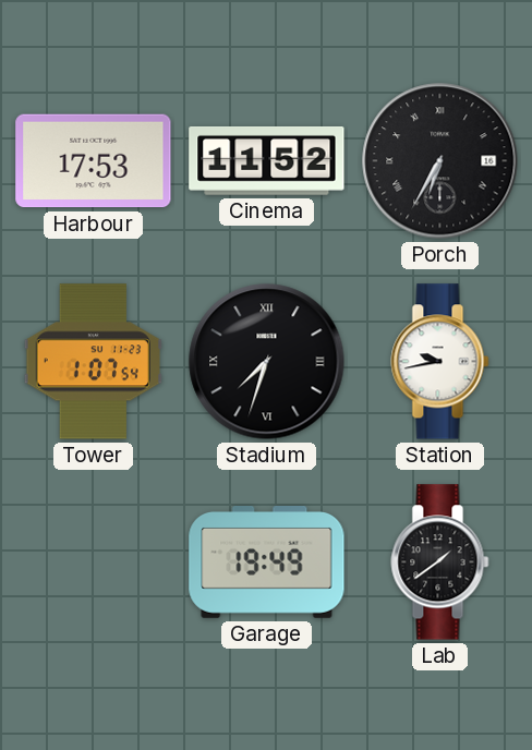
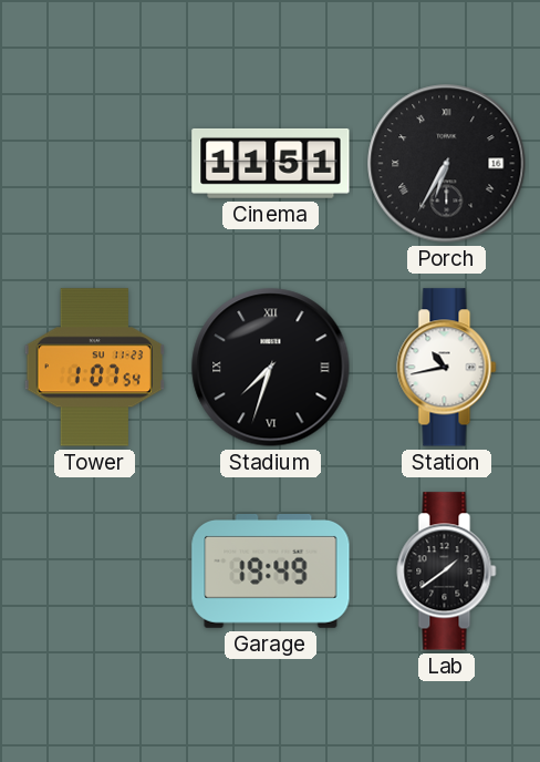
Harbour: 17:53 -> none (94, 161)
Cinema: 11:52 -> 11:51 (271, 163)
Station: 9:43 -> 10:43 (447, 368)
